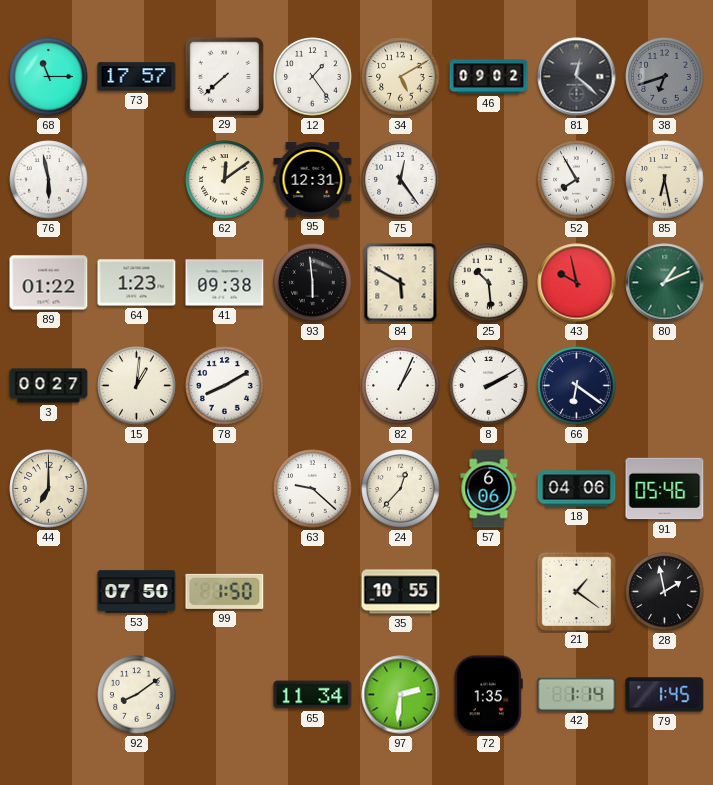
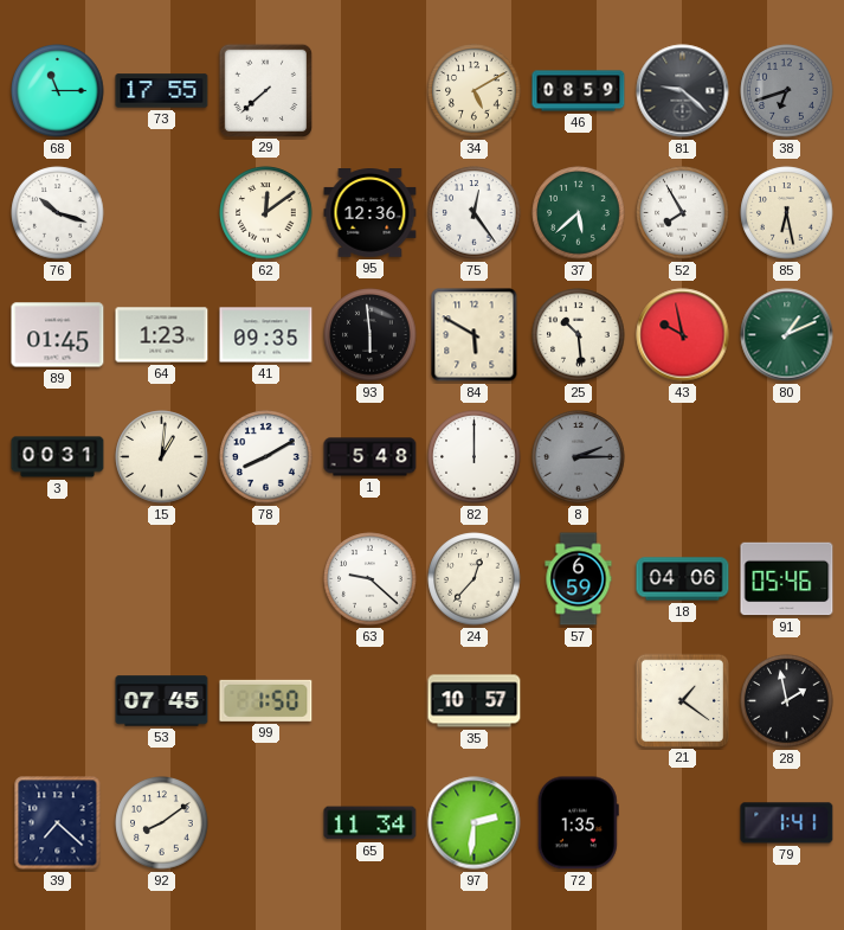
73: 17:57 -> 17:55 (162, 91)
12: 1:24 -> none (313, 77)
46: 09:02 -> 08:59 (579, 91)
81: 12:22 -> 9:22 (683, 91)
76: 5:58 -> 10:18 (58, 213)
95: 12:31 -> 12:36 (371, 213)
37: none -> 5:38 (579, 213)
89: 01:22 -> 01:45 (58, 335)
41: 09:38 -> 09:35 (266, 335)
3: 00:27 -> 00:31 (58, 457)
1: none -> 5:48 (371, 457)
82: 1:04 -> 12:00 (475, 457)
8: 2:10 -> 2:15 (579, 457)
8 dial: white -> grey (579, 457)
66: 6:21 -> none (577, 386)
44: 7:00 -> none (49, 489)
57: 6:06 -> 6:59 (579, 579)
53: 07:50 -> 07:45 (162, 701)
35: 10:55 -> 10:57 (475, 701)
39: none -> 7:22 (58, 823)
42: 1:14 -> none (577, 694)
79: 1:45 -> 1:41 (787, 823)
